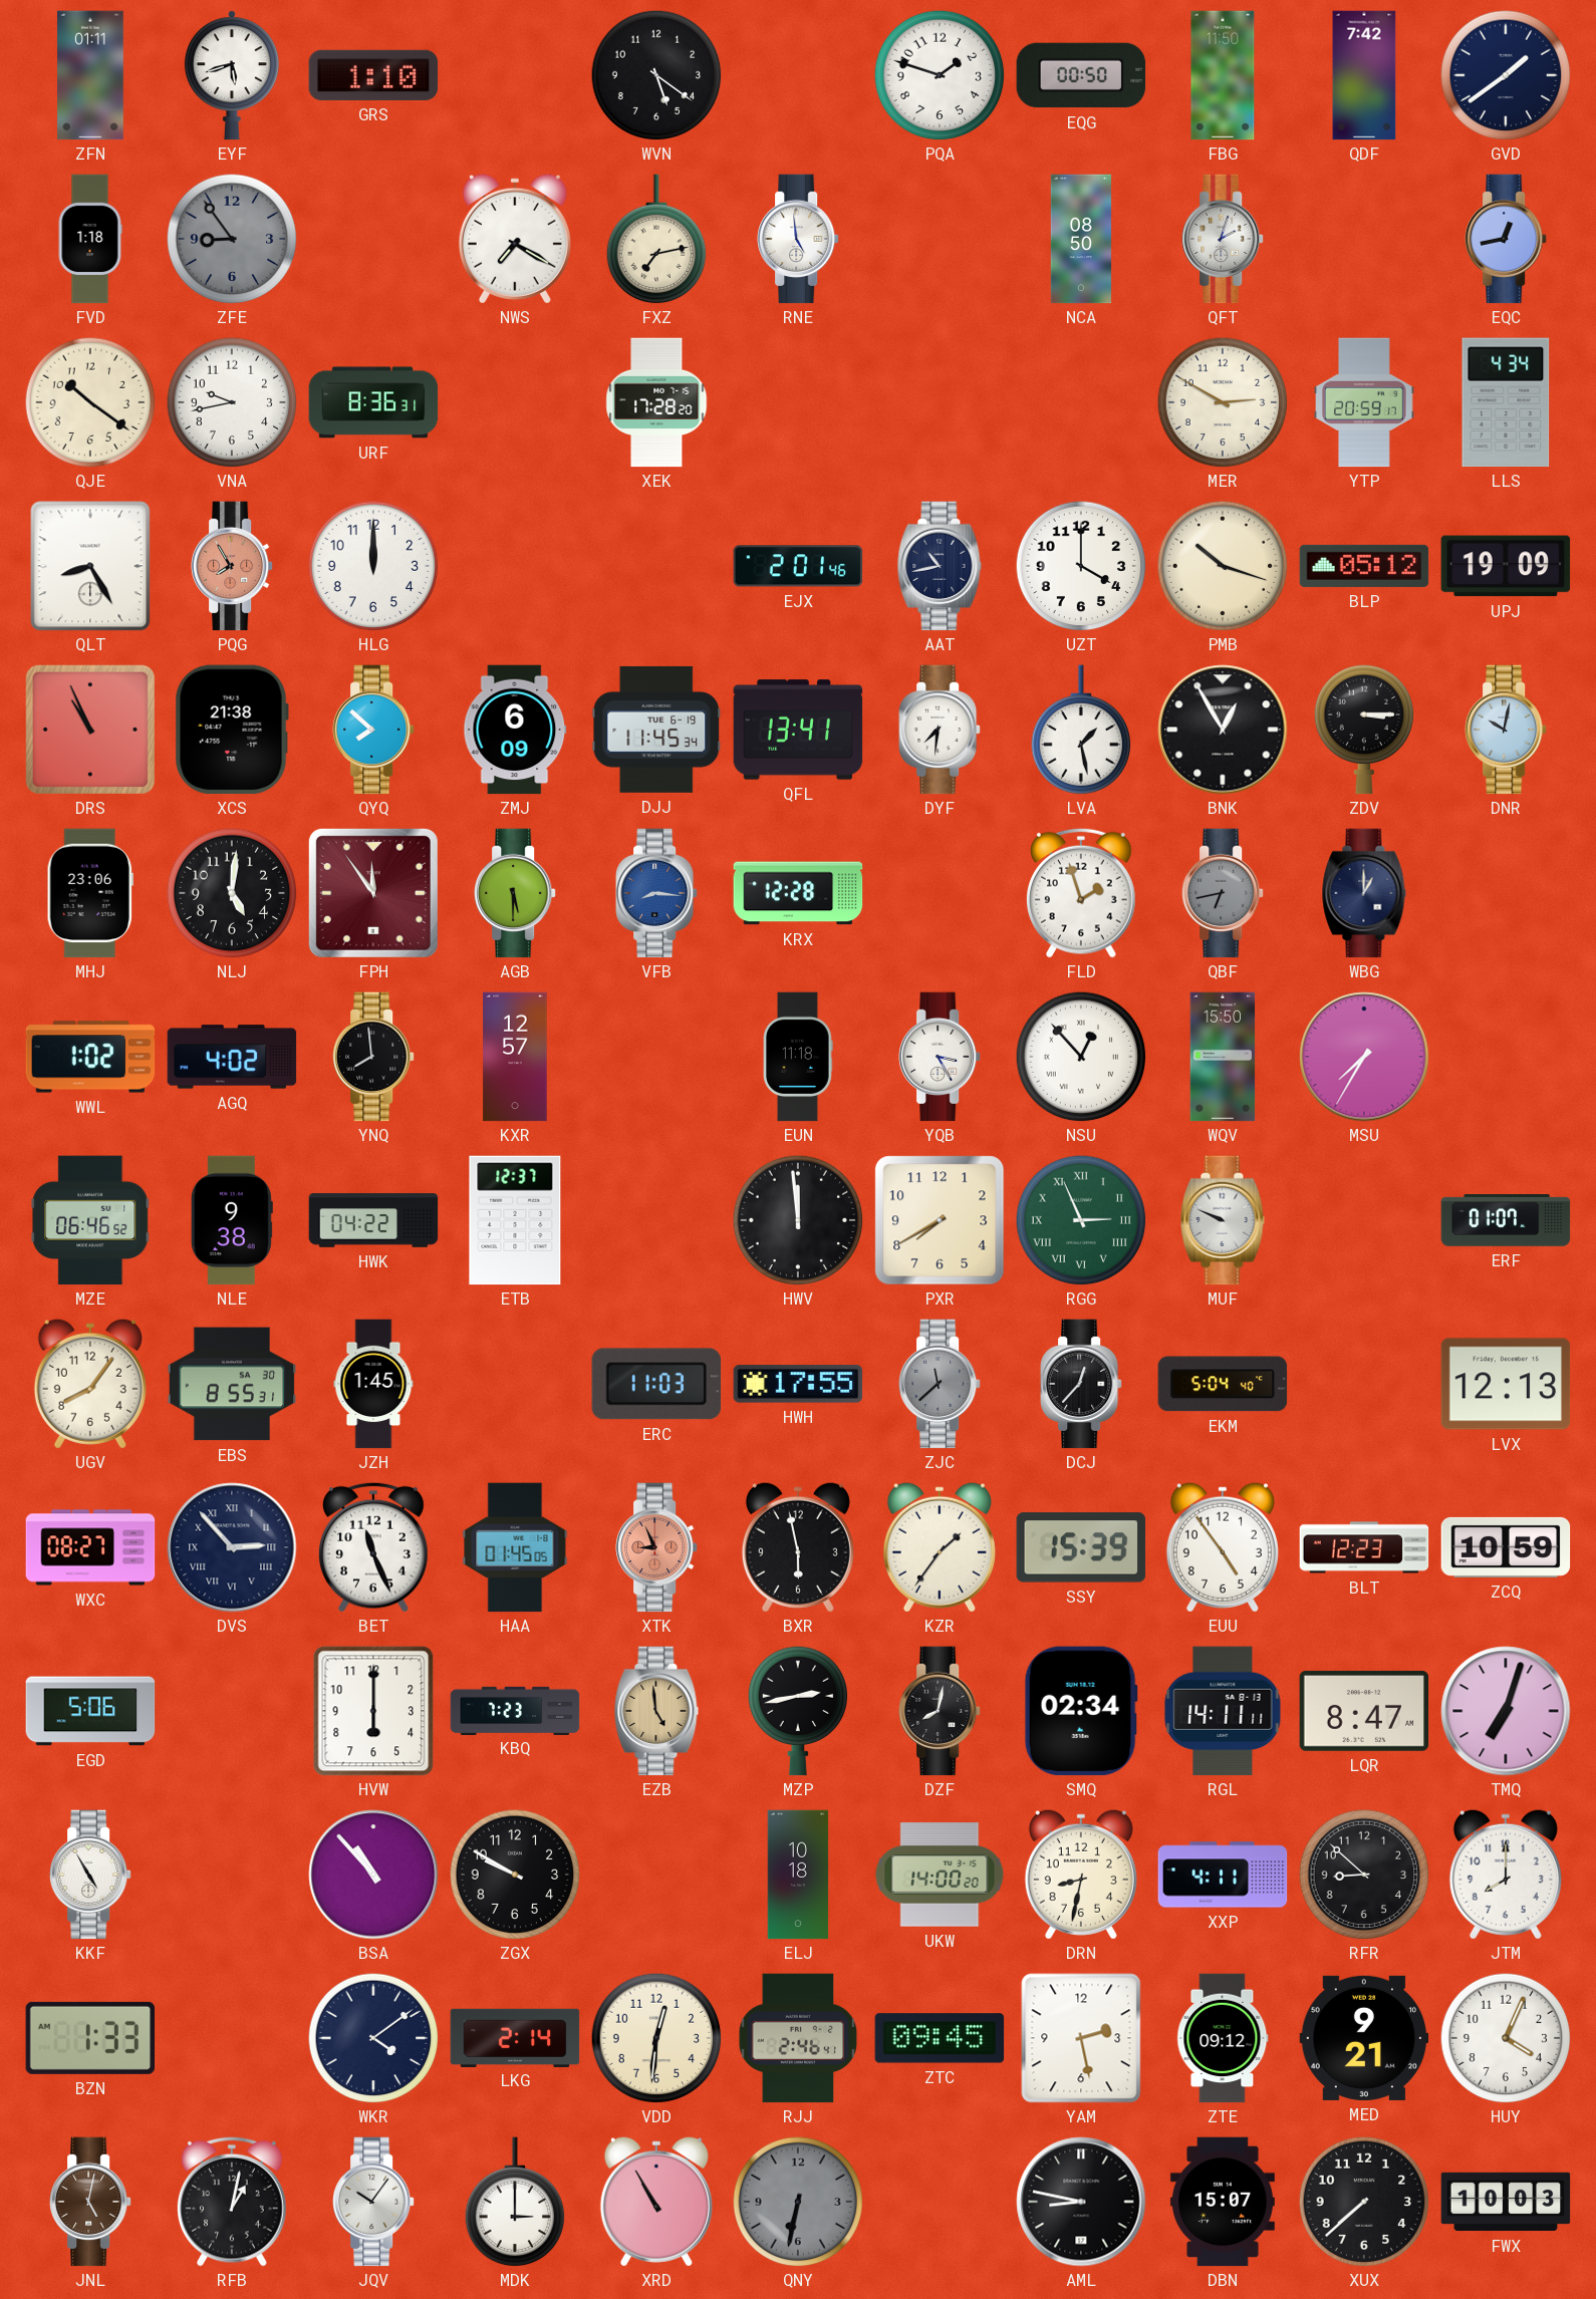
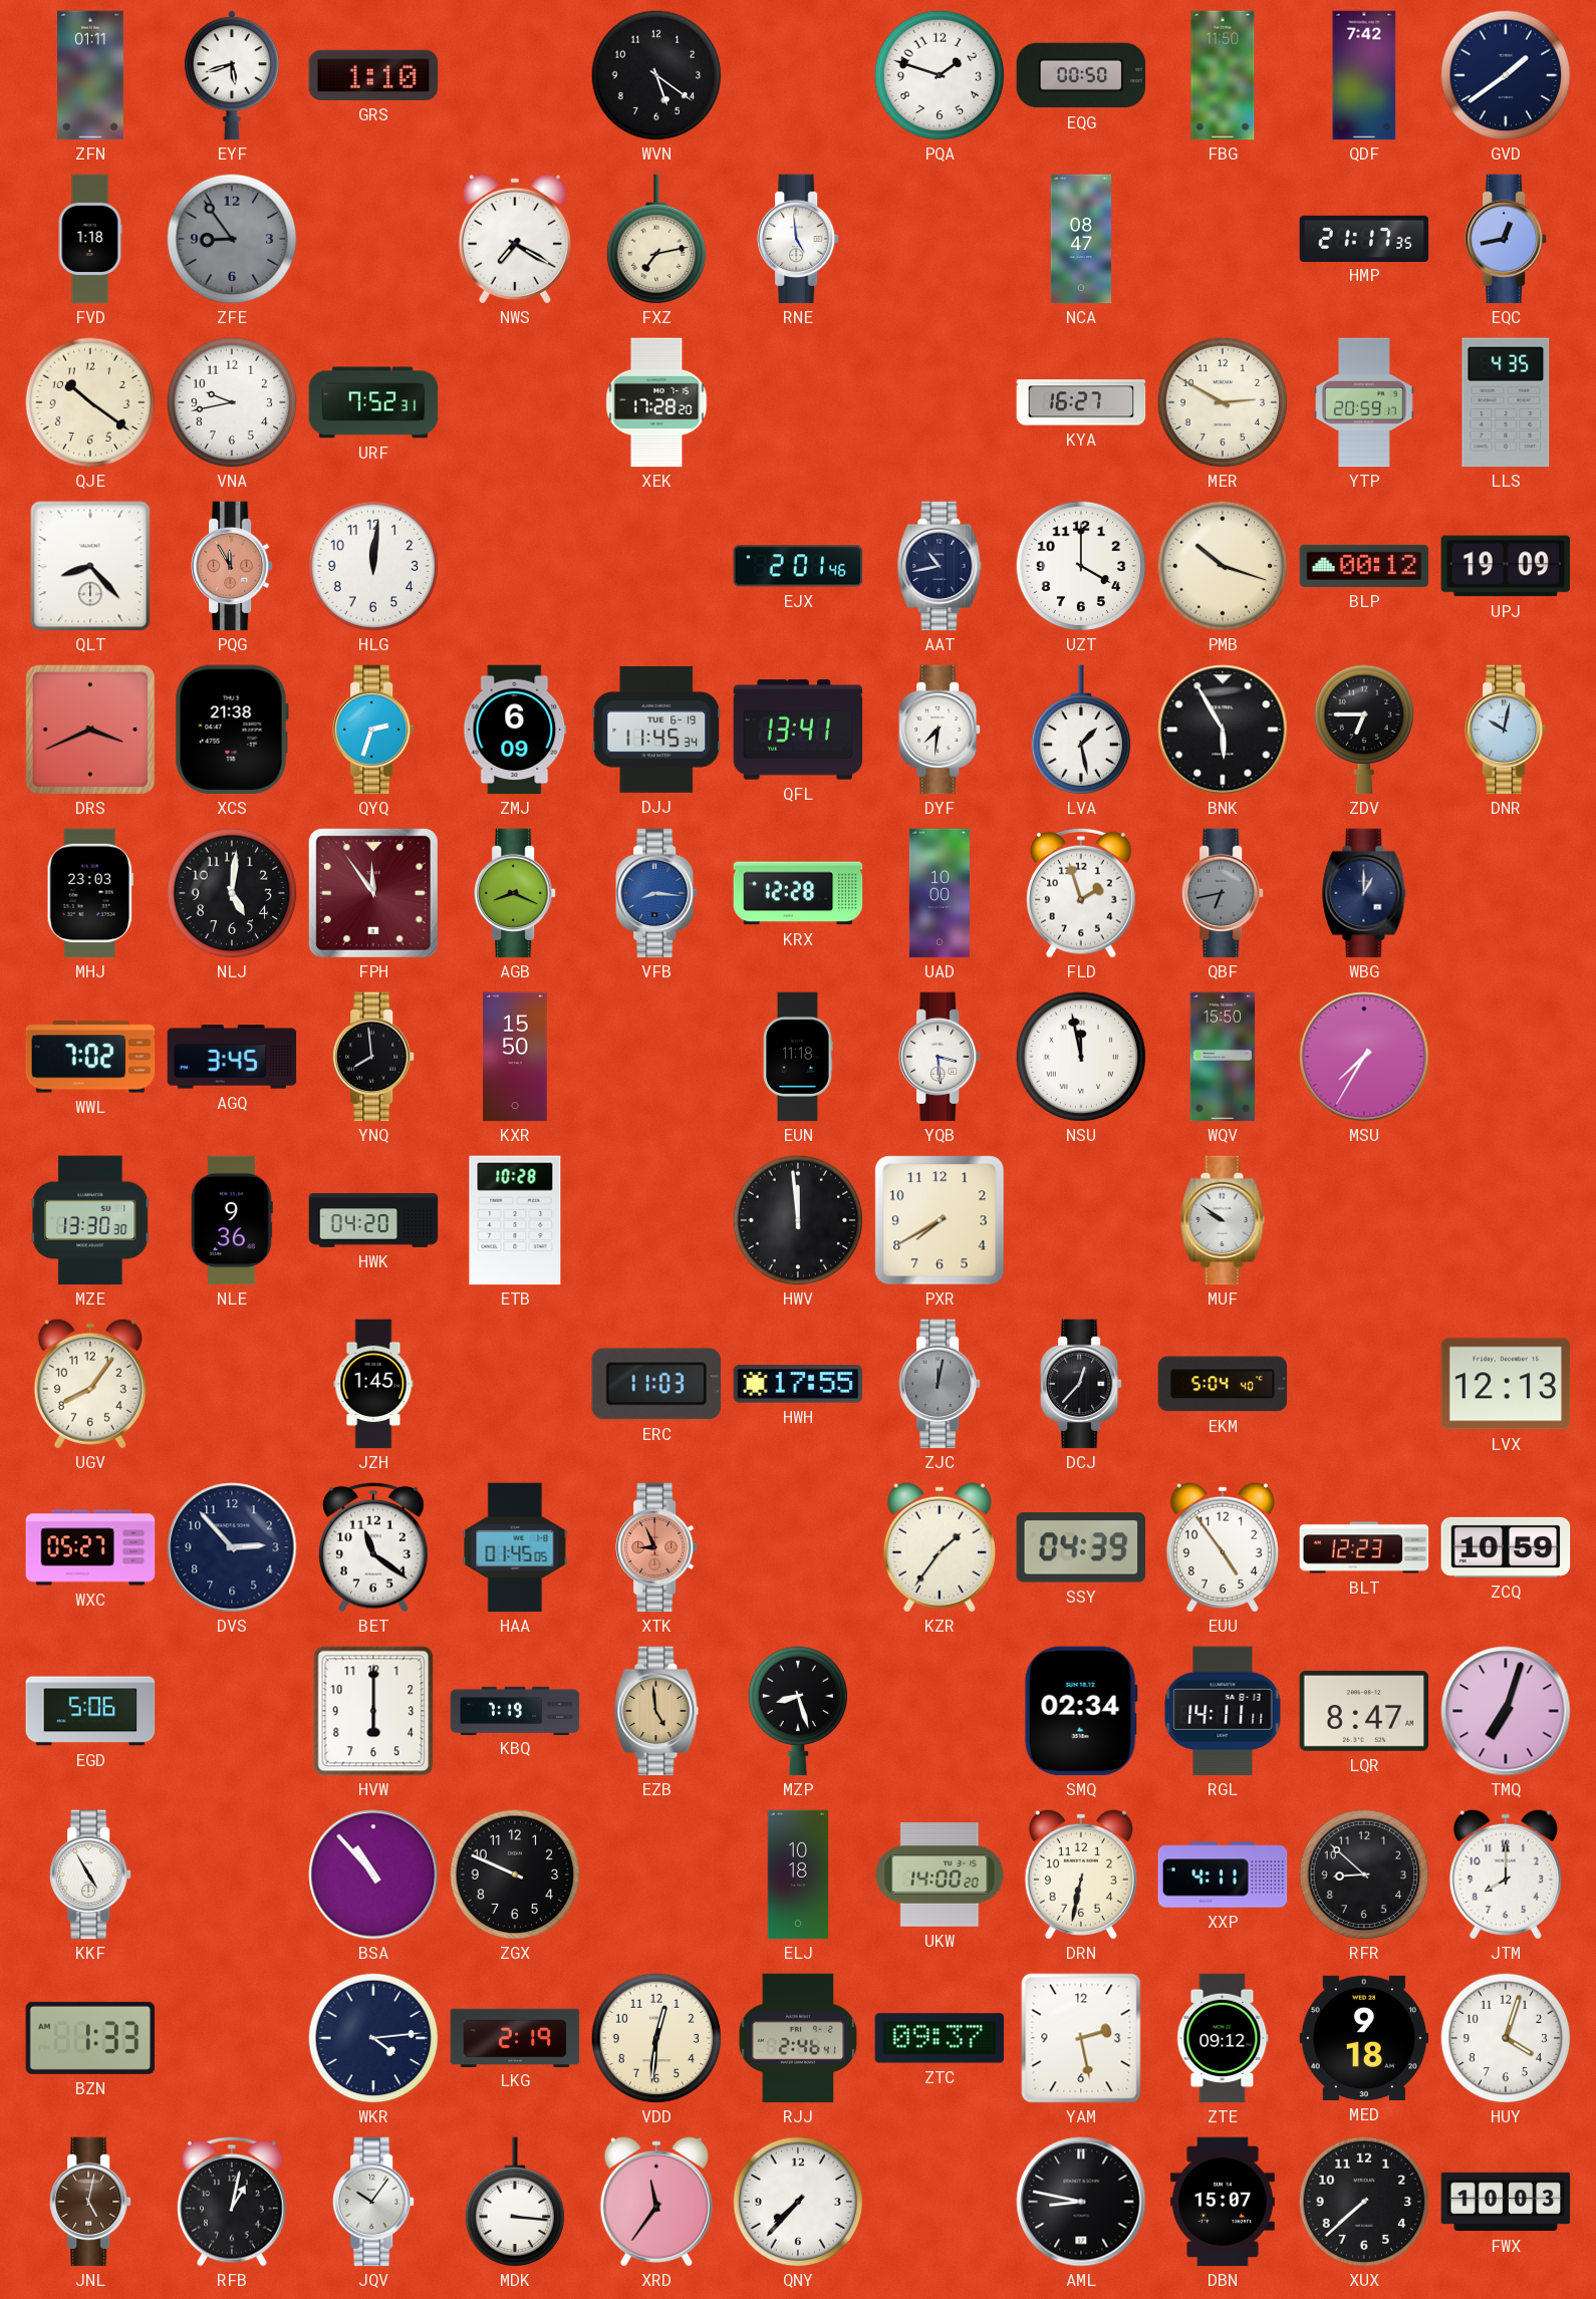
NCA: 08:50 -> 08:47 (1080, 239)
QFT: 2:03 -> none (1223, 239)
HMP: none -> 21:17 (1364, 238)
URF: 8:36 -> 7:52 (373, 402)
KYA: none -> 16:27 (1081, 402)
LLS: 4:34 -> 4:35 (1506, 402)
QLT: 8:25 -> 8:23 (90, 566)
PQG: 7:55 -> 11:55 (232, 566)
HLG: 12:00 -> 12:01 (373, 566)
BLP: 05:12 -> 00:12 (1364, 566)
DRS: 10:56 -> 3:41 (90, 730)
QYQ: 7:52 -> 2:33 (373, 730)
BNK: 12:55 -> 5:55 (1223, 730)
ZDV: 3:15 -> 6:45 (1364, 730)
MHJ: 23:06 -> 23:03 (90, 893)
AGB: 5:30 -> 8:19 (515, 893)
UAD: none -> 10:00 (940, 893)
WWL: 1:02 -> 7:02 (90, 1057)
AGQ: 4:02 -> 3:45 (232, 1057)
KXR: 12:57 -> 15:50 (515, 1057)
YQB: 3:25 -> 3:29 (940, 1057)
NSU: 12:53 -> 11:58 (1081, 1057)
MZE: 06:46 -> 13:30 (90, 1220)
NLE: 9:38 -> 9:36 (232, 1220)
HWK: 04:22 -> 04:20 (373, 1220)
ETB: 12:37 -> 10:28 (515, 1220)
RGG: 2:56 -> none (1081, 1220)
MUF: 9:49 -> 9:51 (1223, 1220)
ERF: 01:07 -> none (1506, 1221)
EBS: 8:55 -> none (232, 1384)
ZJC: 11:38 -> 12:02 (940, 1384)
WXC: 08:27 -> 05:27 (90, 1547)
DVS numerals: Roman -> Arabic (232, 1547)
BET: 11:26 -> 11:21 (373, 1547)
BXR: 5:58 -> none (798, 1547)
SSY: 15:39 -> 04:39 (1081, 1547)
KBQ: 7:23 -> 7:19 (515, 1710)
MZP: 2:43 -> 8:27 (798, 1711)
DZF: 8:02 -> none (940, 1711)
ZGX: 9:50 -> 9:49 (515, 1875)
DRN: 8:32 -> 6:32 (1081, 1875)
WKR: 4:09 -> 4:14 (373, 2038)
LKG: 2:14 -> 2:19 (515, 2037)
ZTC: 09:45 -> 09:37 (940, 2038)
MED: 9:21 -> 9:18 (1364, 2038)
HUY: 4:04 -> 4:03 (1506, 2038)
MDK: 3:00 -> 3:16 (515, 2202)
XRD: 10:55 -> 11:36 (656, 2202)
QNY: 6:32 -> 7:37 (798, 2202)
QNY dial: grey -> white (798, 2202)
